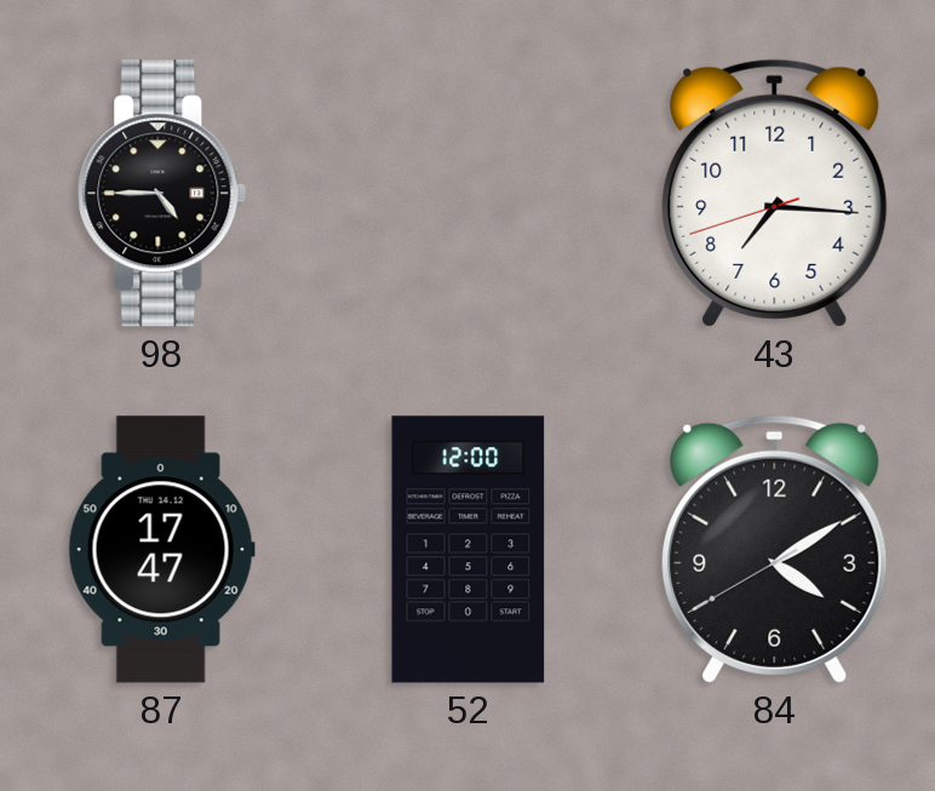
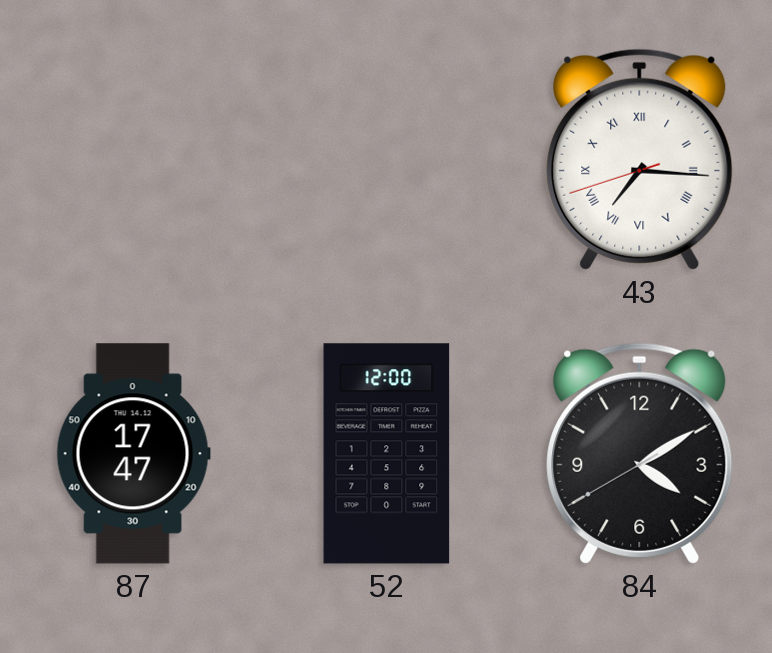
98: 4:45 -> none (162, 194)
43 numerals: Arabic -> Roman (640, 159)
